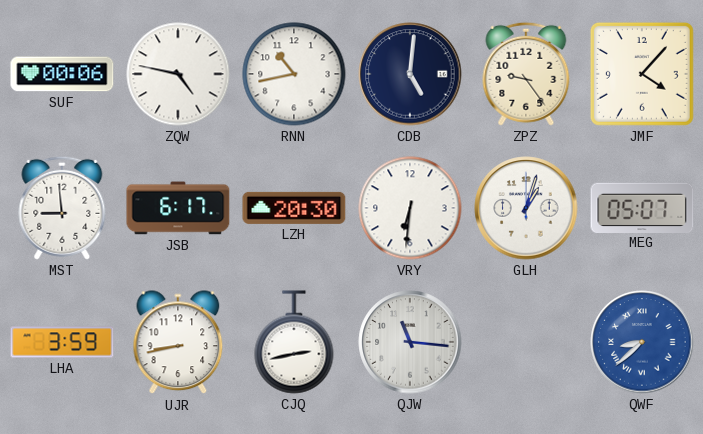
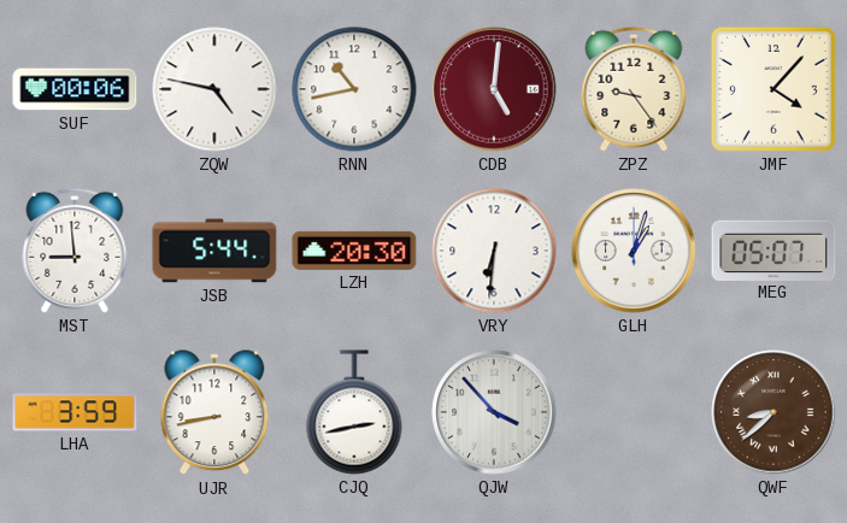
CDB dial: navy -> burgundy (494, 89)
JSB: 6:17 -> 5:44 (214, 251)
QJW: 11:16 -> 3:53 (494, 412)
QWF dial: blue -> brown (774, 412)
